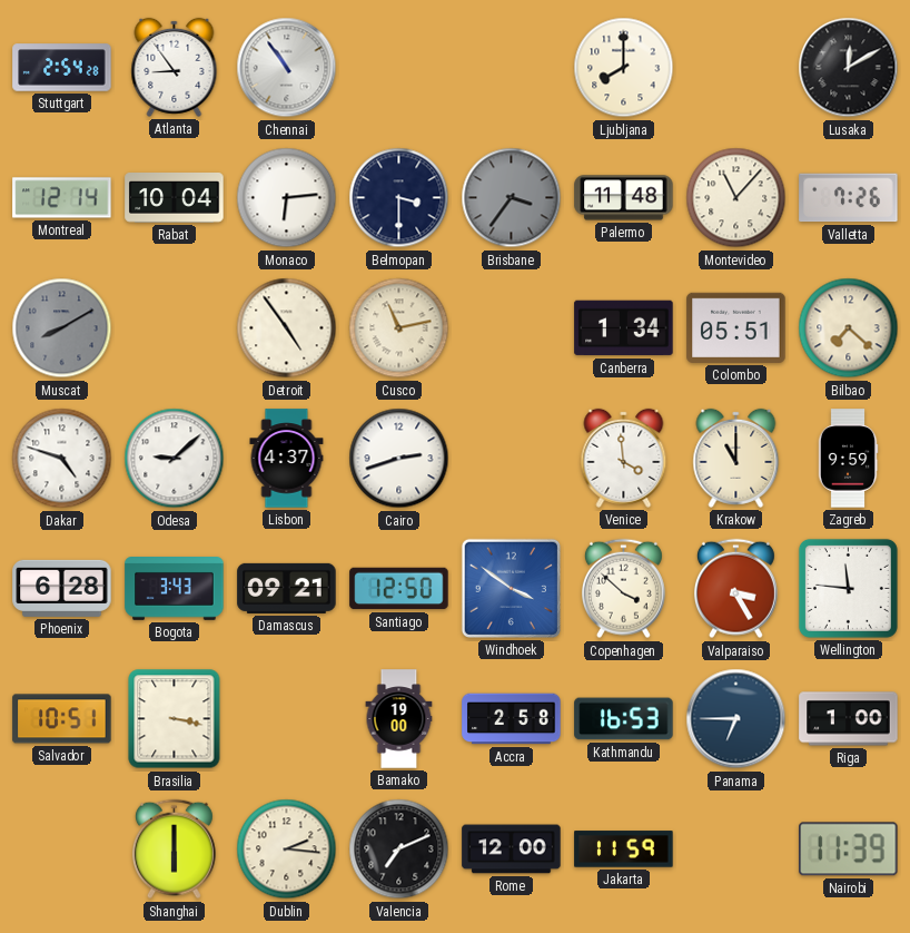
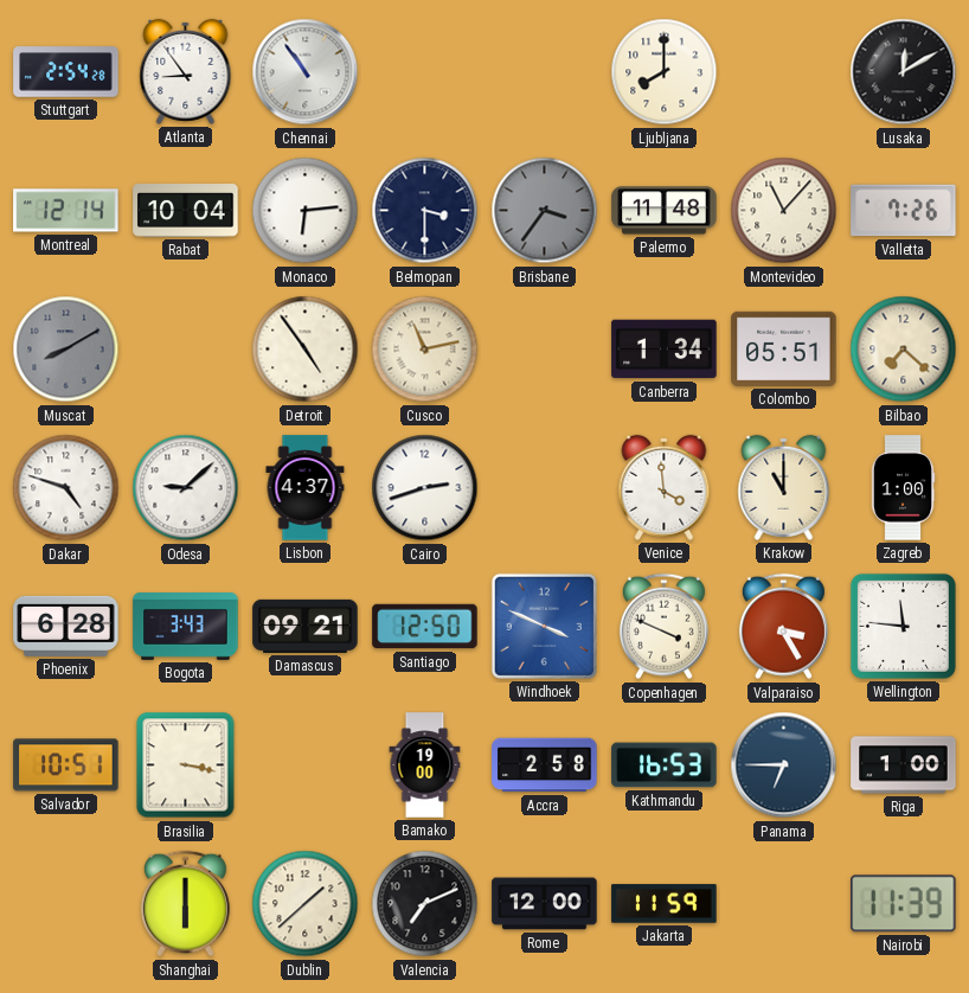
Zagreb: 9:59 -> 1:00 (903, 488)
Windhoek: 3:51 -> 3:49 (544, 626)
Copenhagen: 3:52 -> 3:49 (663, 627)
Dublin: 2:16 -> 1:38 (306, 904)
